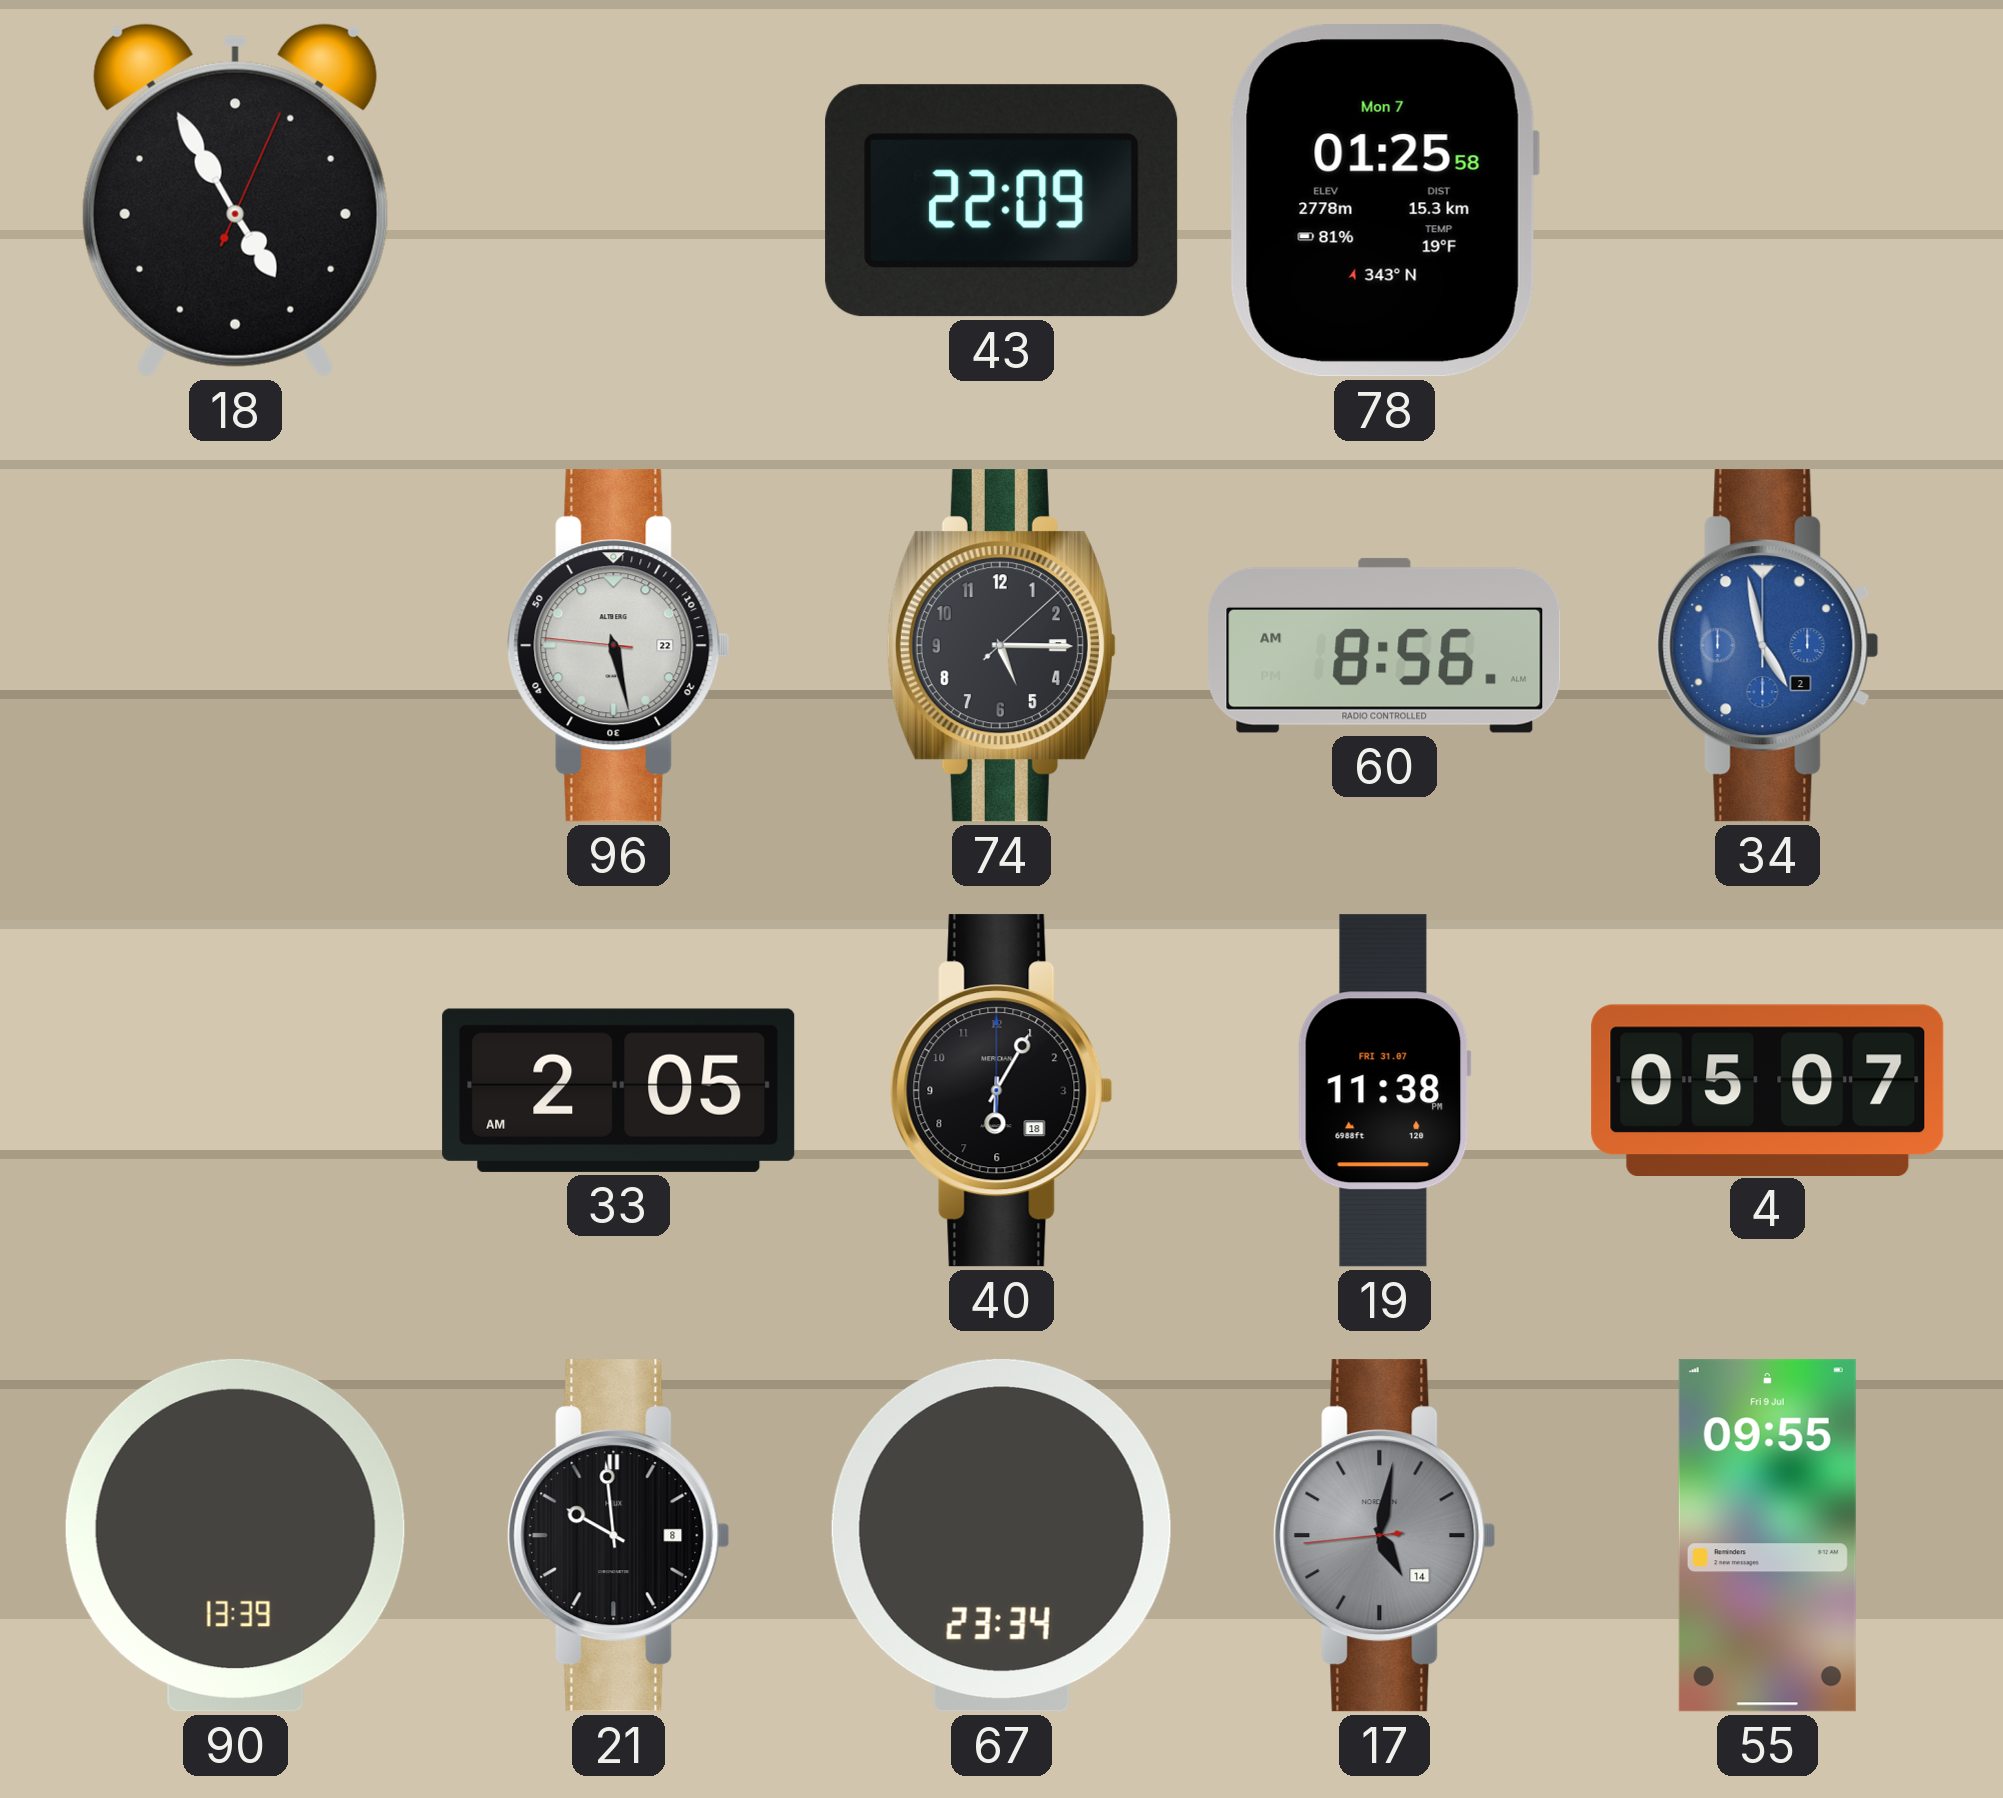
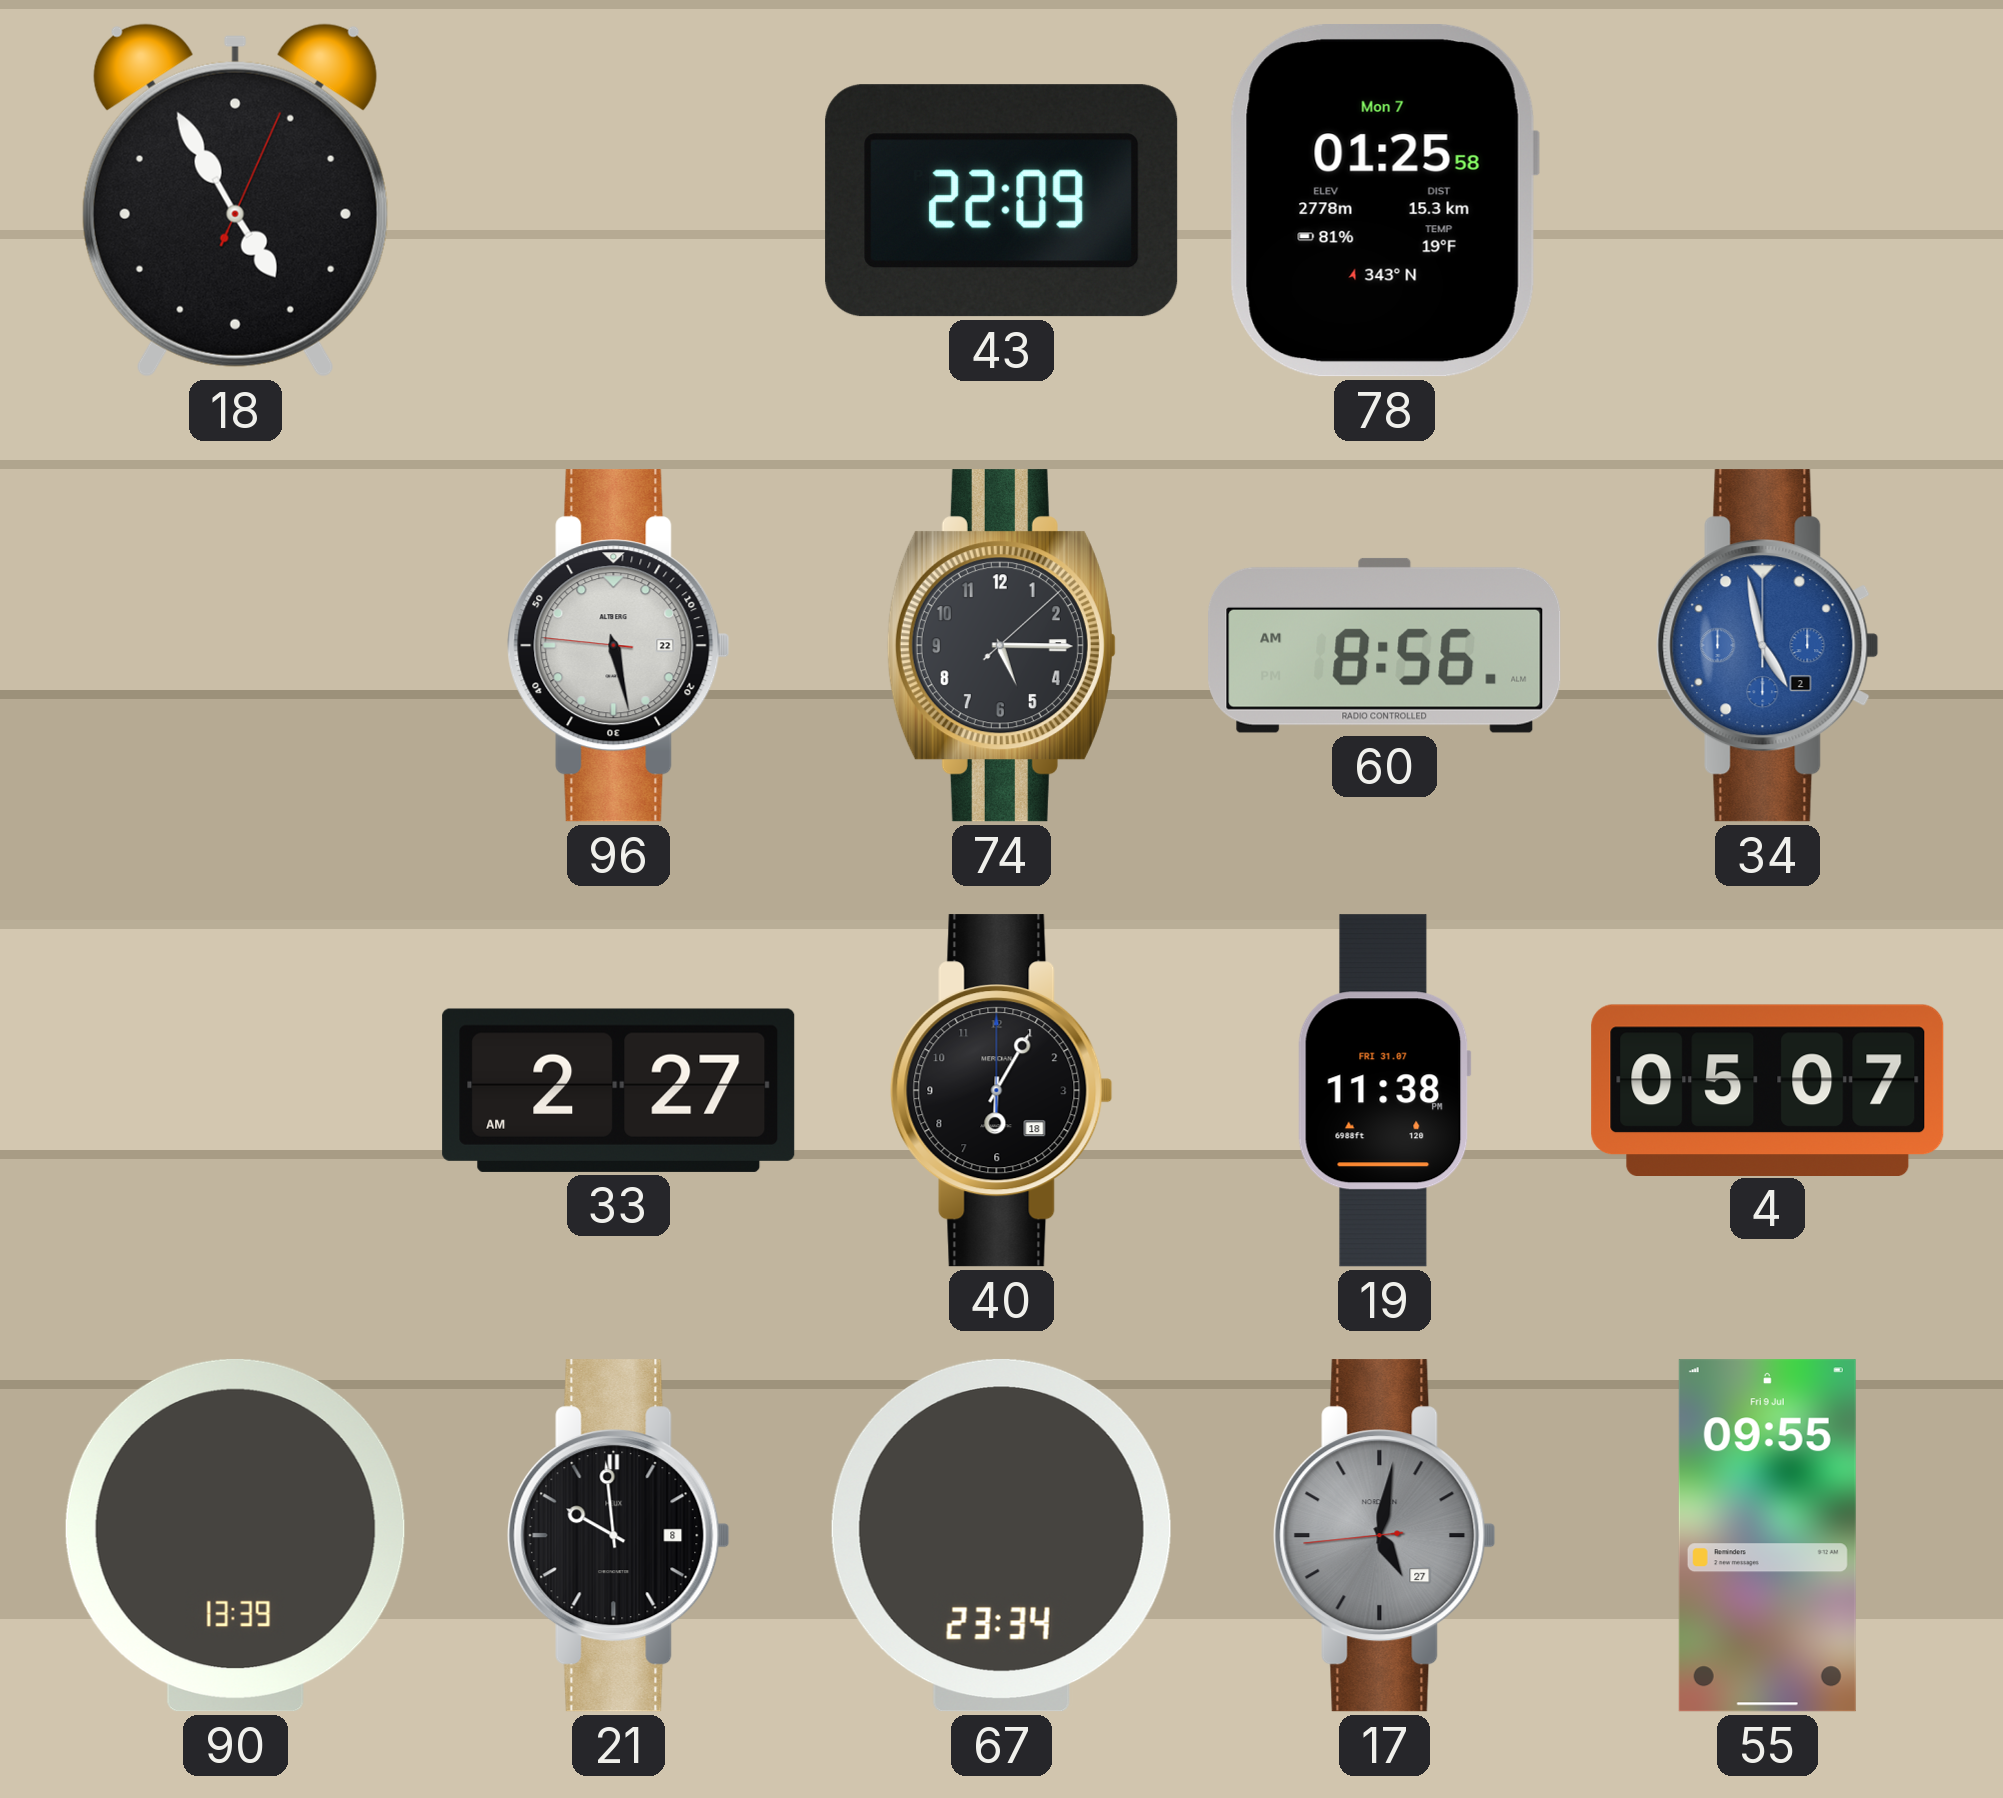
33: 2:05 -> 2:27 (619, 1090)
17 date: 14 -> 27 (1385, 1536)
